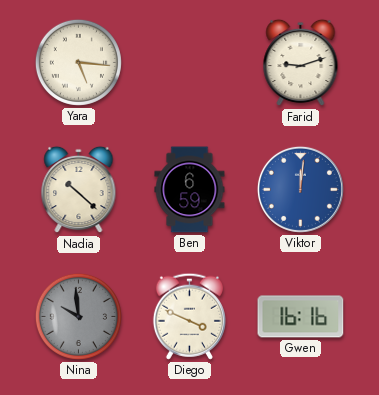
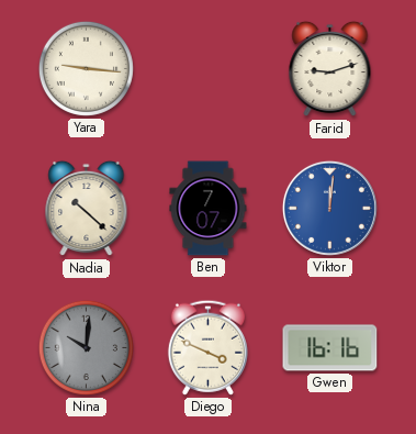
Yara: 5:16 -> 9:16 (86, 68)
Ben: 6:59 -> 7:07 (209, 209)
Nina: 9:59 -> 10:01 (86, 347)
